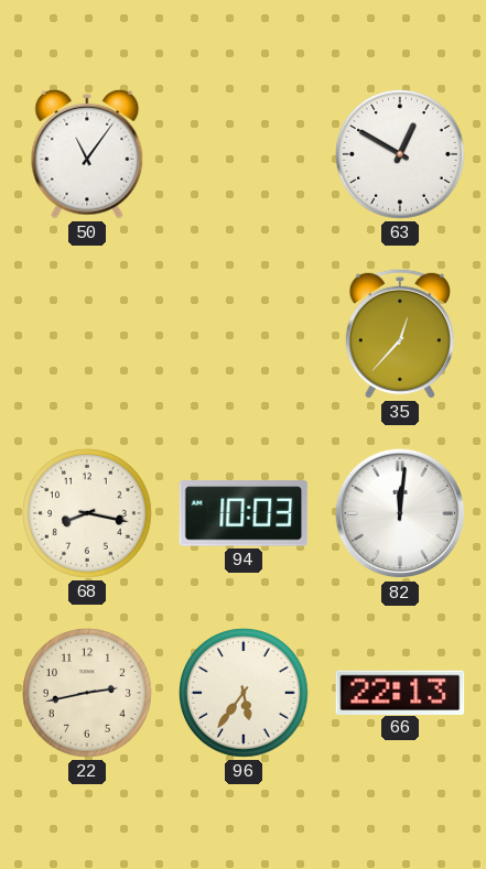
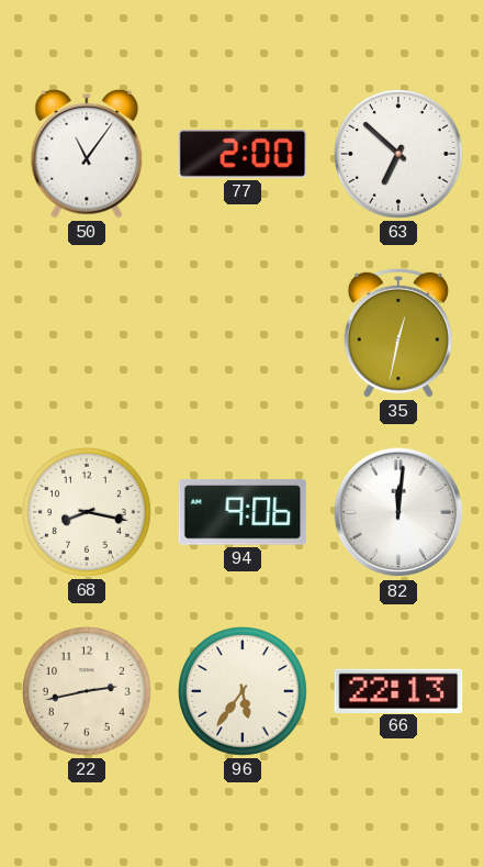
77: none -> 2:00 (243, 154)
63: 12:50 -> 6:52 (399, 155)
35: 12:37 -> 12:32 (398, 333)
94: 10:03 -> 9:06 (243, 512)
